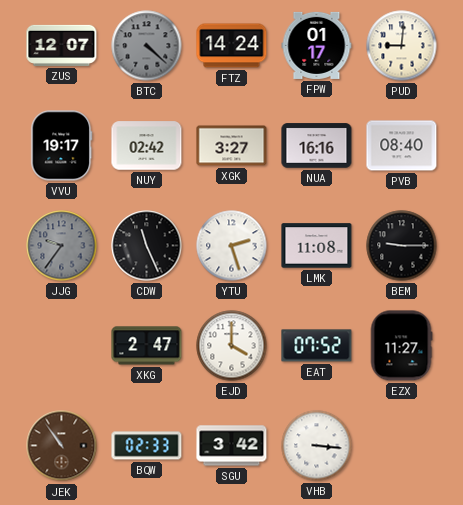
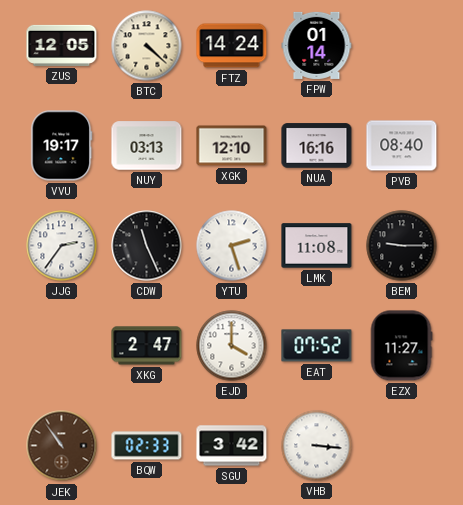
ZUS: 12:07 -> 12:05 (62, 45)
BTC dial: grey -> cream (147, 46)
FPW: 01:17 -> 01:14 (317, 45)
PUD: 9:01 -> none (402, 46)
NUY: 02:42 -> 03:13 (147, 146)
XGK: 3:27 -> 12:10 (232, 146)
JJG: 9:36 -> 2:36 (62, 246)
JJG dial: grey -> white (62, 246)
